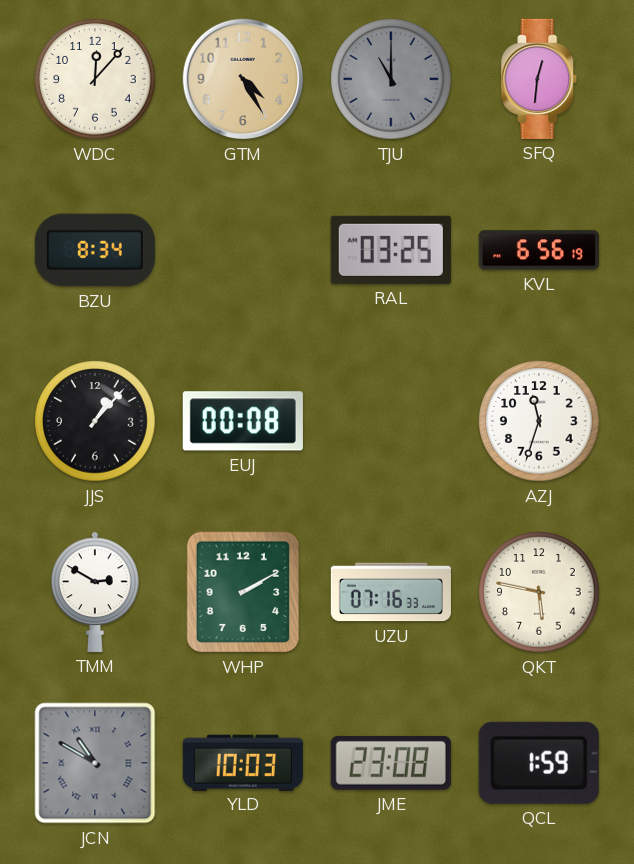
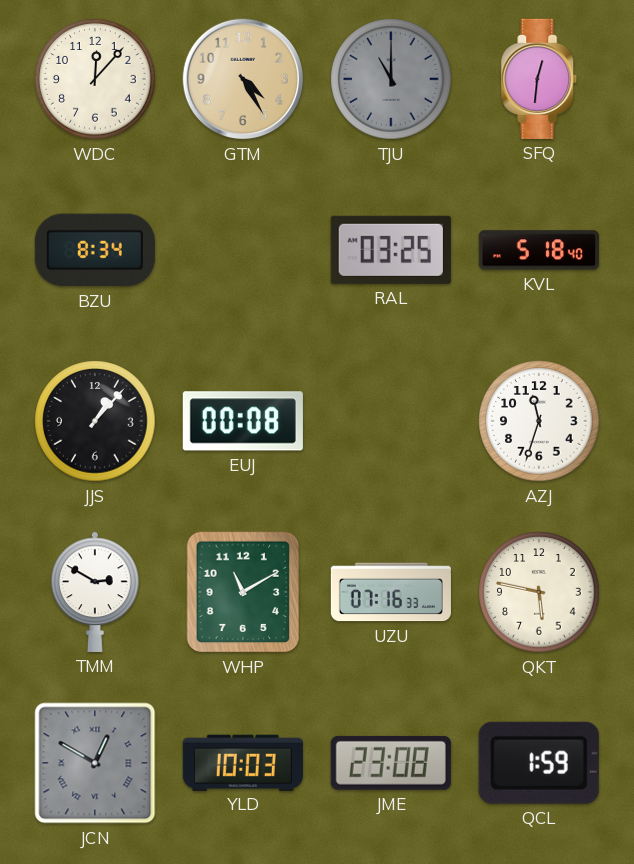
KVL: 6:56 -> 5:18 (539, 250)
WHP: 2:10 -> 11:10 (243, 592)
JCN: 10:50 -> 12:50 (95, 763)
